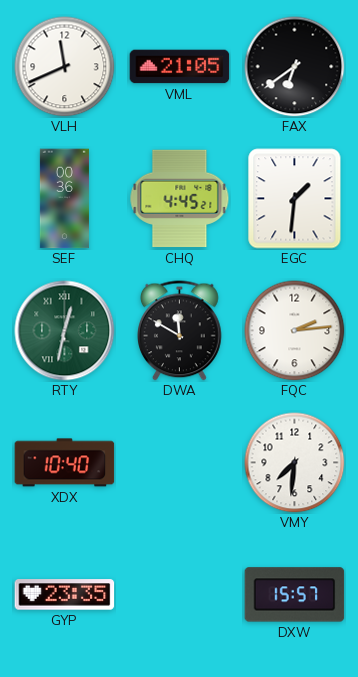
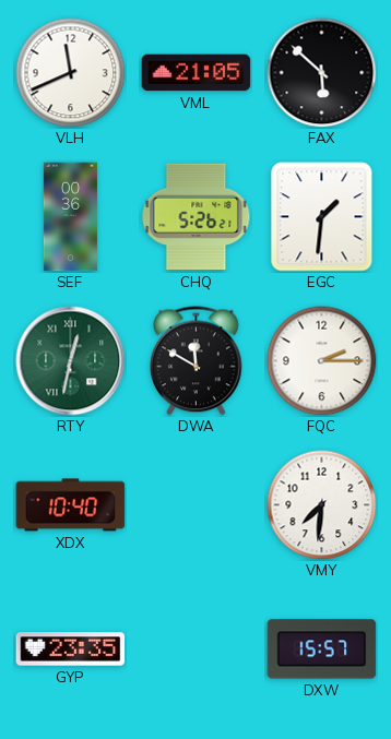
FAX: 6:39 -> 5:52 (322, 73)
CHQ: 4:45 -> 5:26 (197, 217)
FQC: 2:14 -> 2:15 (322, 361)
